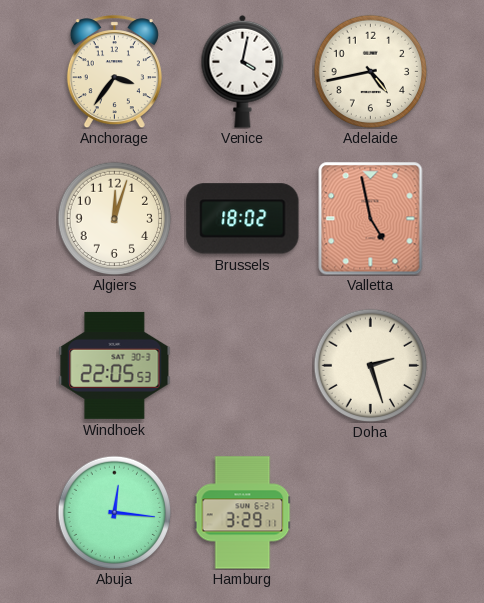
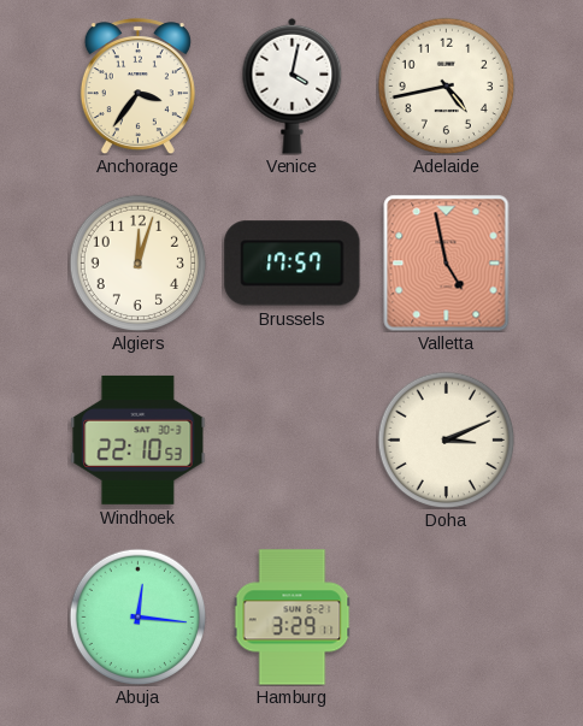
Brussels: 18:02 -> 17:57 (293, 264)
Windhoek: 22:05 -> 22:10 (139, 439)
Doha: 2:27 -> 3:11 (446, 439)
